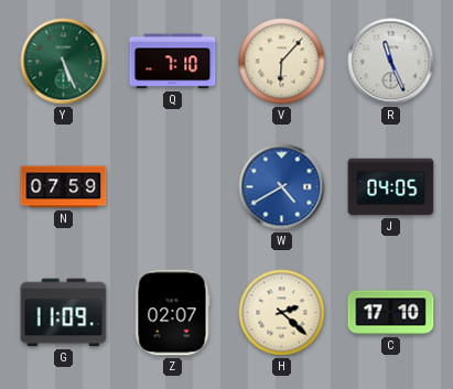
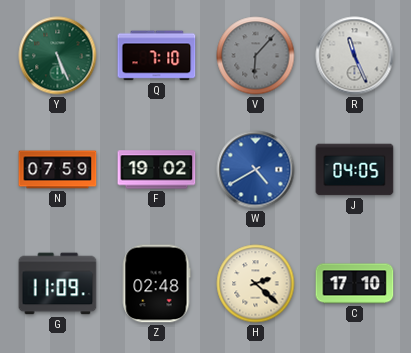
V dial: cream -> grey (256, 56)
F: none -> 19:02 (157, 170)
Z: 02:07 -> 02:48 (156, 284)
